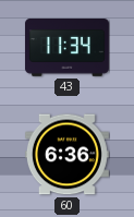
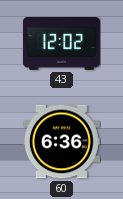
43: 11:34 -> 12:02 (61, 44)
